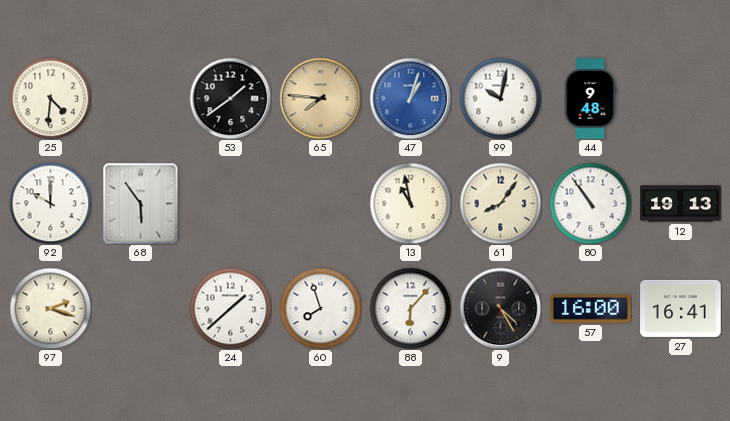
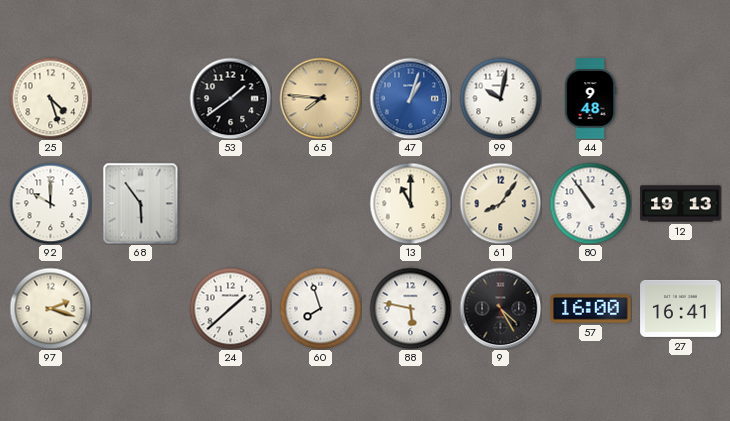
25: 4:31 -> 4:27 (50, 98)
13: 10:58 -> 11:00 (410, 203)
88: 6:07 -> 5:47 (410, 308)
